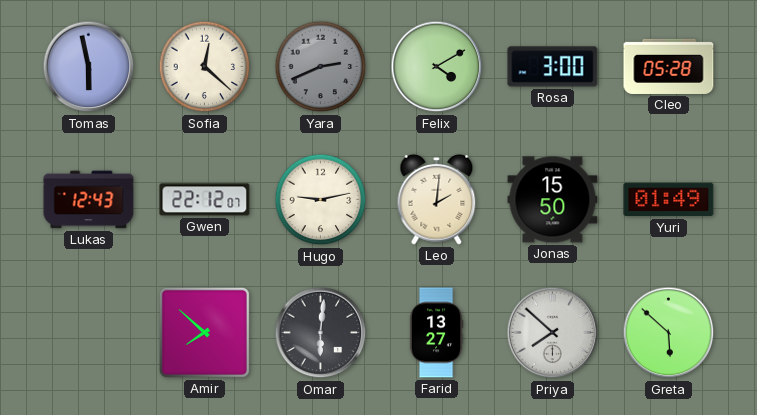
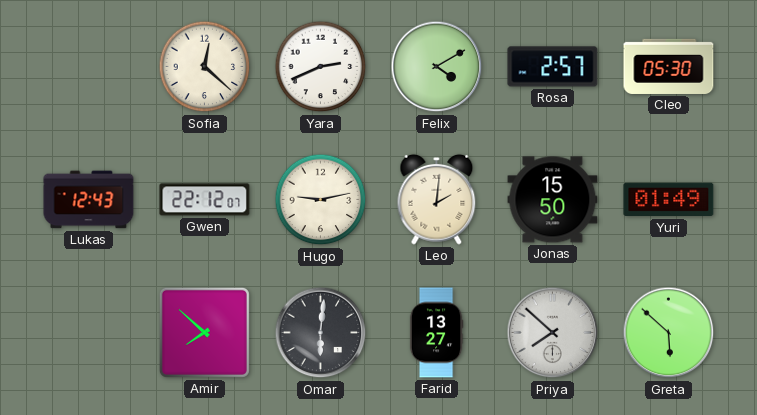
Tomas: 5:58 -> none (89, 67)
Yara dial: grey -> white (321, 67)
Rosa: 3:00 -> 2:57 (553, 67)
Cleo: 05:28 -> 05:30 (669, 66)
